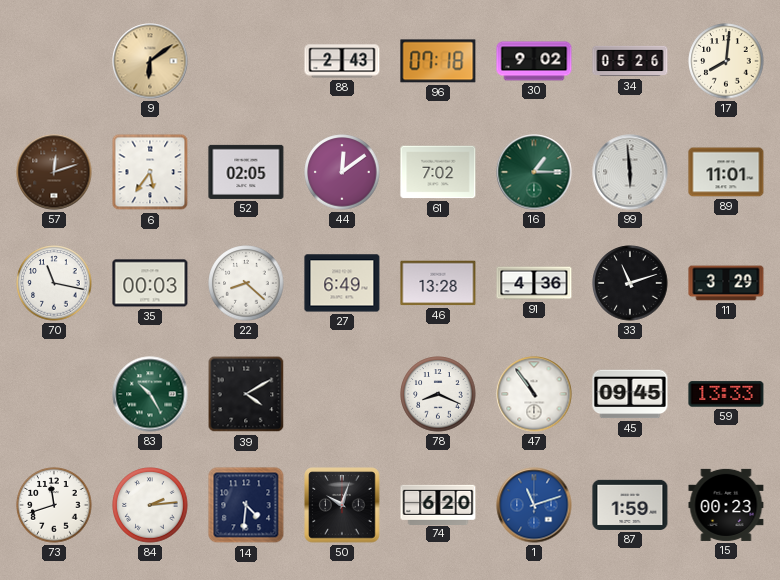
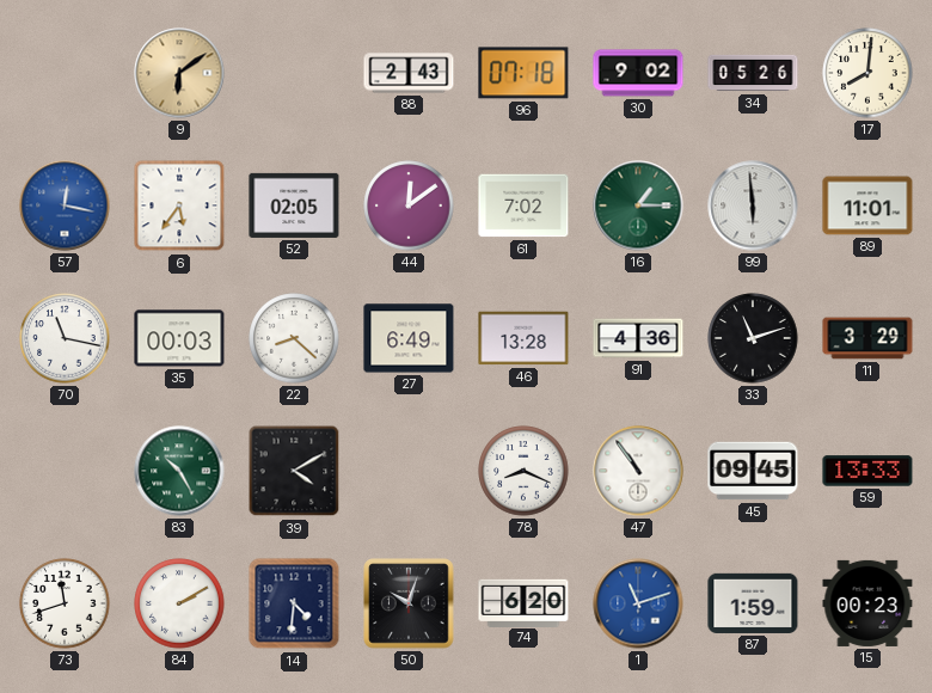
57: 12:12 -> 12:17 (65, 206)
57 dial: brown -> blue (65, 206)
84: 2:14 -> 2:10 (179, 603)
